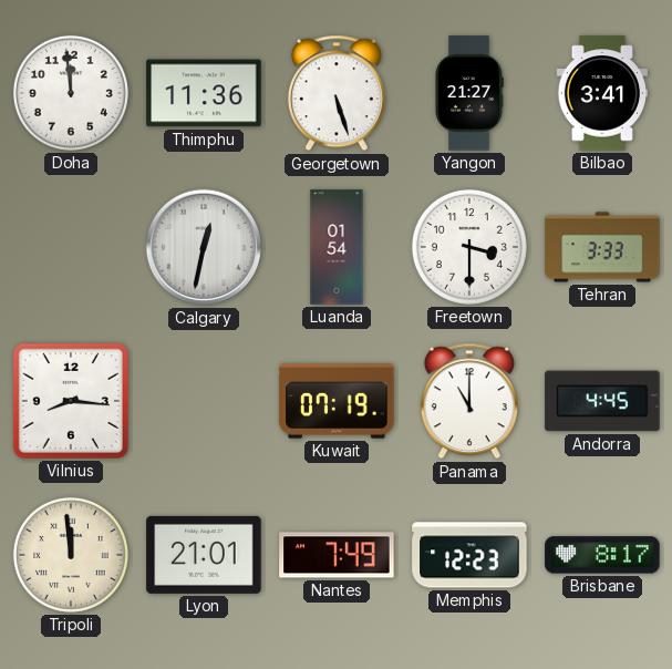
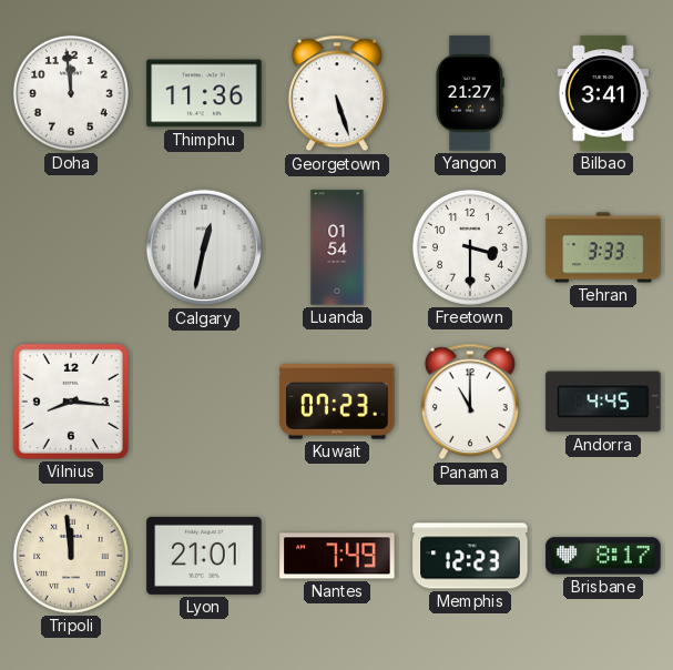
Kuwait: 07:19 -> 07:23 (337, 402)
